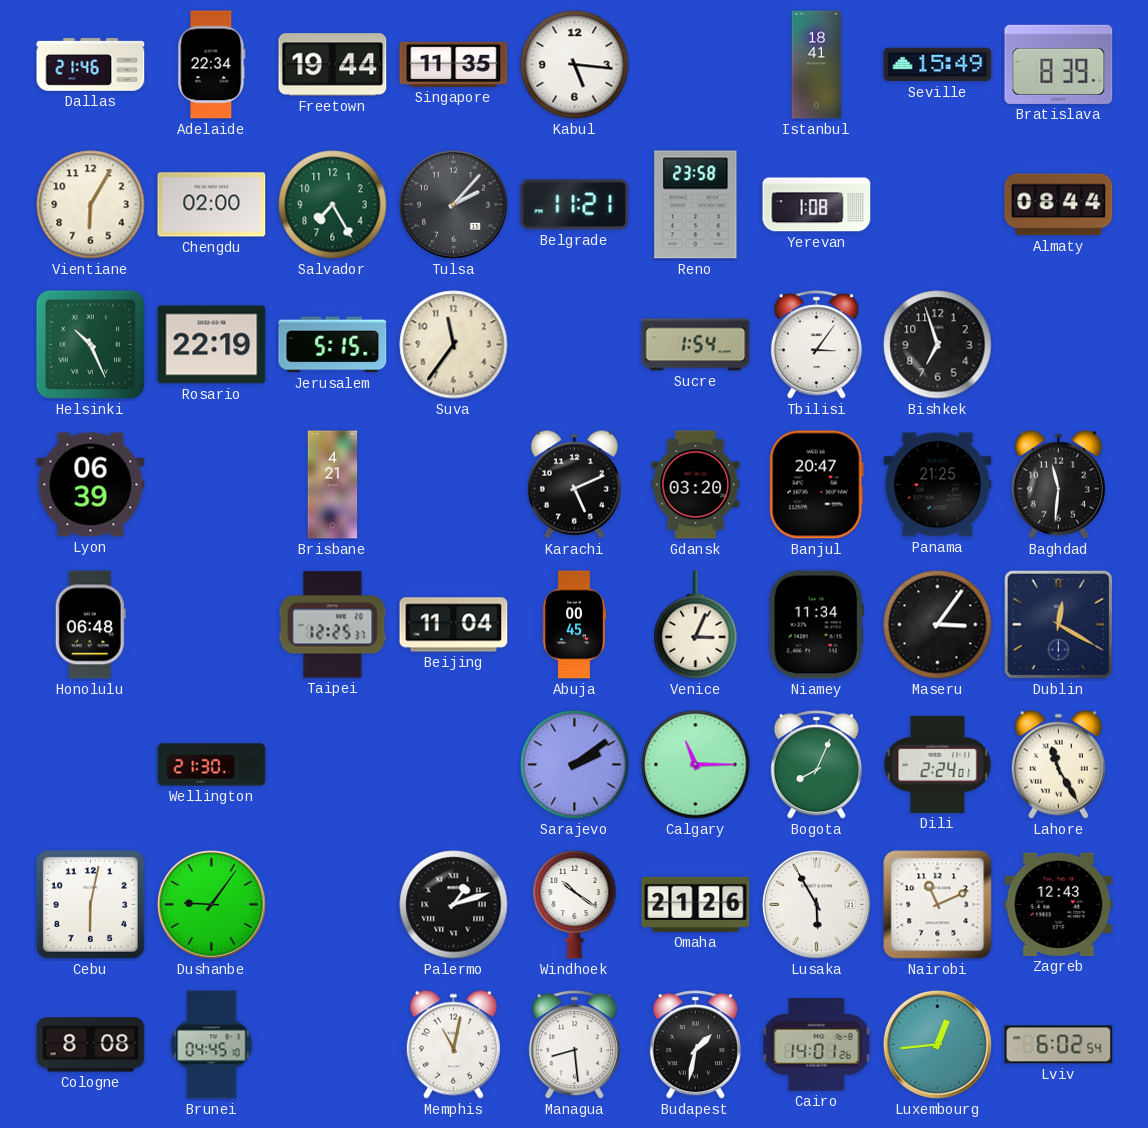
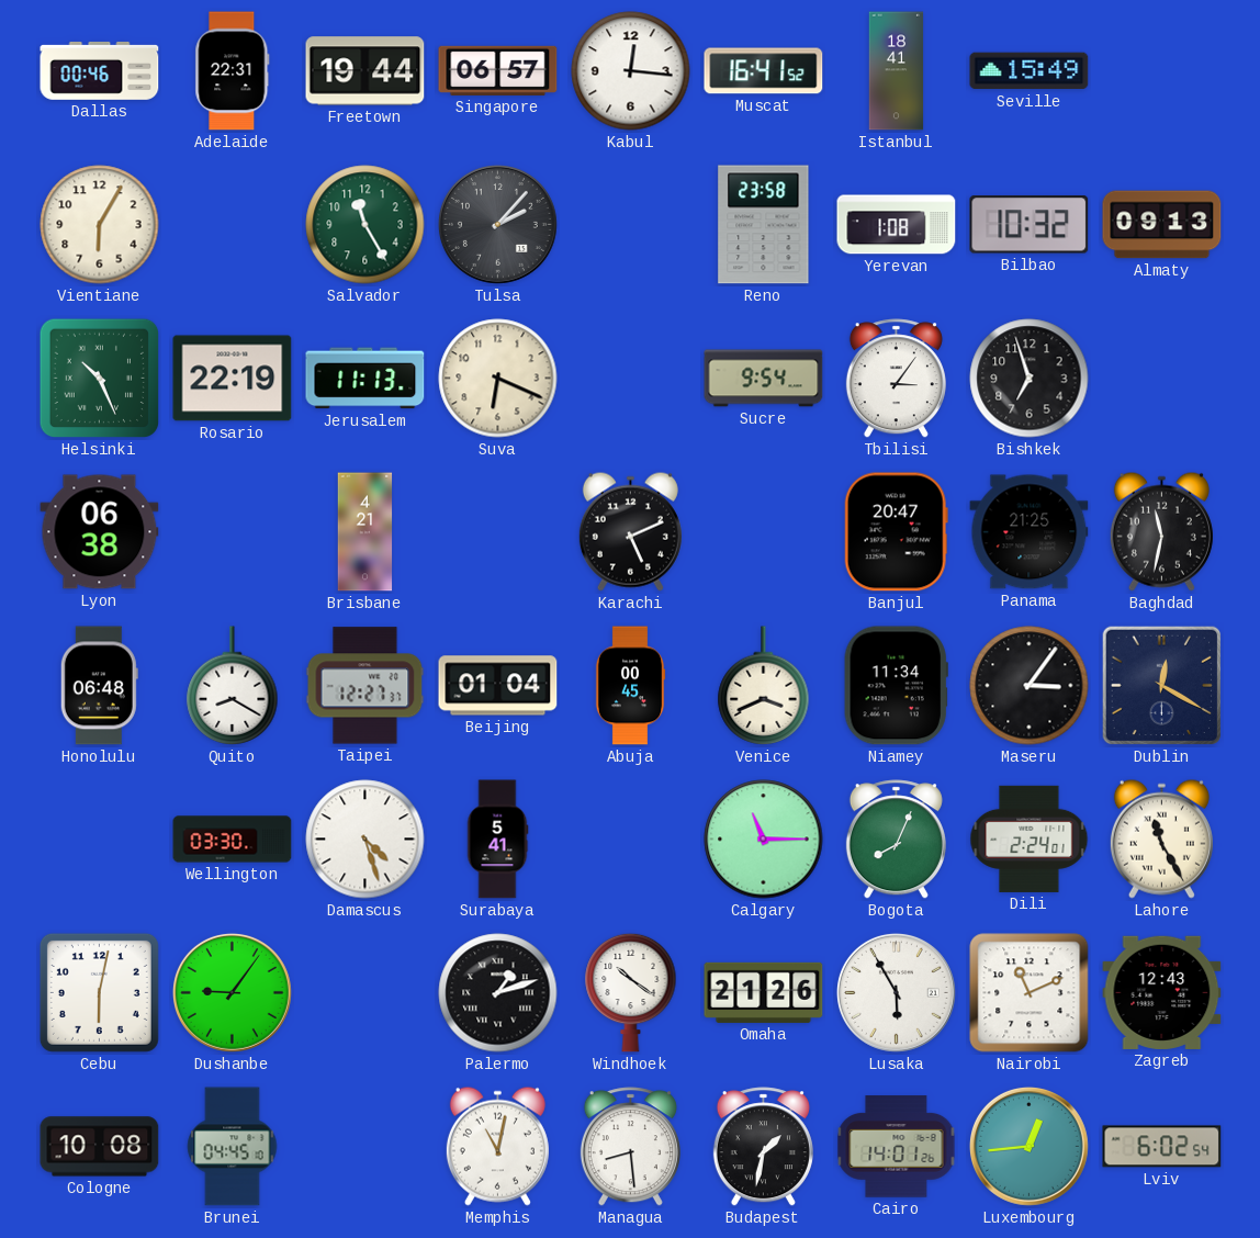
Dallas: 21:46 -> 00:46 (100, 70)
Adelaide: 22:34 -> 22:31 (233, 71)
Singapore: 11:35 -> 06:57 (498, 70)
Kabul: 5:16 -> 12:16 (631, 71)
Muscat: none -> 16:41 (764, 71)
Bratislava: 8:39 -> none (1059, 64)
Chengdu: 02:00 -> none (212, 205)
Salvador: 7:25 -> 11:25 (365, 225)
Belgrade: 11:21 -> none (575, 205)
Bilbao: none -> 10:32 (1030, 225)
Almaty: 08:44 -> 09:13 (1162, 225)
Jerusalem: 5:15 -> 11:13 (365, 379)
Suva: 11:36 -> 6:19 (498, 379)
Sucre: 1:54 -> 9:54 (764, 379)
Lyon: 06:39 -> 06:38 (100, 532)
Gdansk: 03:20 -> none (696, 485)
Baghdad: 11:31 -> 11:32 (1161, 531)
Quito: none -> 8:20 (233, 686)
Taipei: 12:25 -> 12:27 (365, 686)
Beijing: 11:04 -> 01:04 (498, 686)
Venice: 3:04 -> 3:41 (764, 686)
Wellington: 21:30 -> 03:30 (233, 840)
Damascus: none -> 4:27 (365, 840)
Surabaya: none -> 5:41 (497, 840)
Sarajevo: 2:09 -> none (575, 765)
Cologne: 8:08 -> 10:08 (100, 1147)
